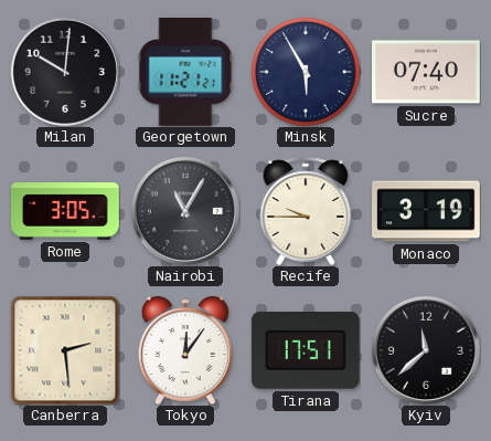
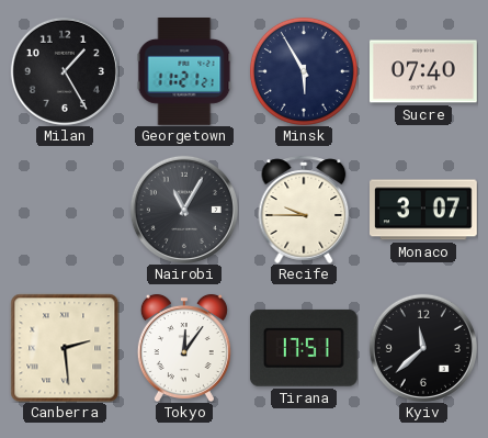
Milan: 10:01 -> 1:25 (65, 71)
Rome: 3:05 -> none (66, 211)
Monaco: 3:19 -> 3:07 (424, 210)
